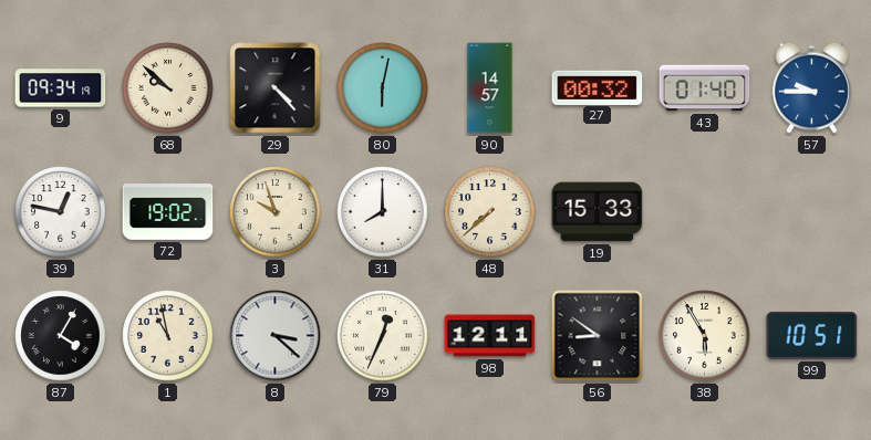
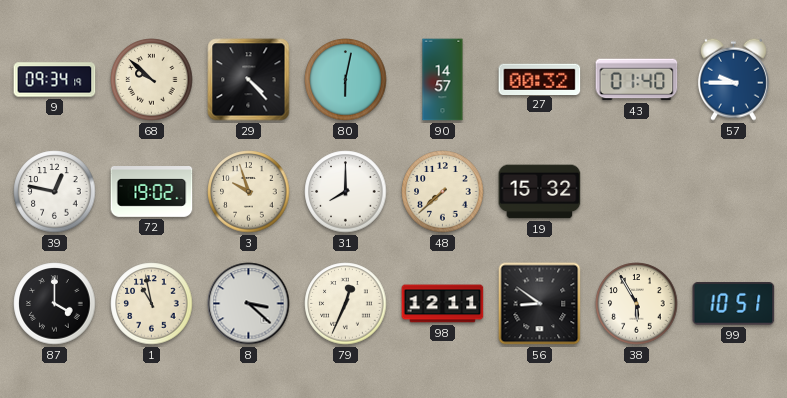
19: 15:33 -> 15:32 (540, 192)
87: 4:05 -> 4:00 (55, 304)
